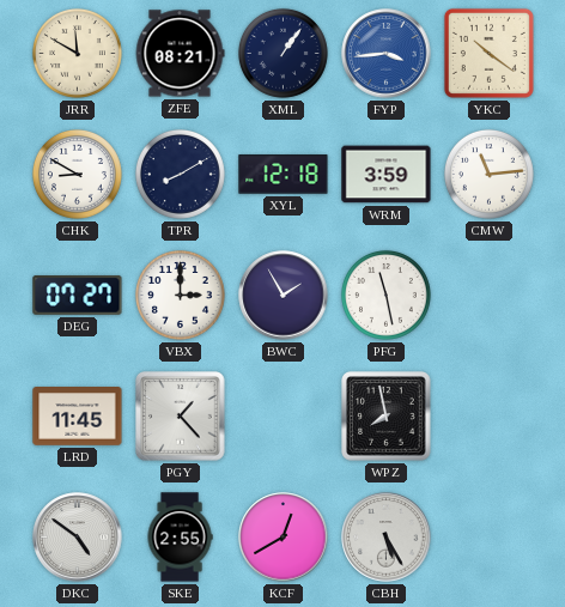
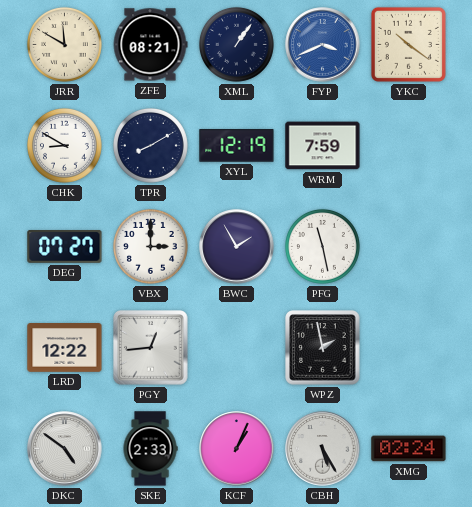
FYP: 3:44 -> 3:41 (323, 45)
XYL: 12:18 -> 12:19 (237, 146)
WRM: 3:59 -> 7:59 (323, 146)
CMW: 11:14 -> none (488, 174)
LRD: 11:45 -> 12:22 (65, 348)
PGY: 1:23 -> 12:44 (151, 348)
WPZ: 7:58 -> 1:58 (323, 348)
SKE: 2:55 -> 2:33 (150, 449)
KCF: 12:40 -> 1:04 (237, 449)
XMG: none -> 02:24 (409, 449)
